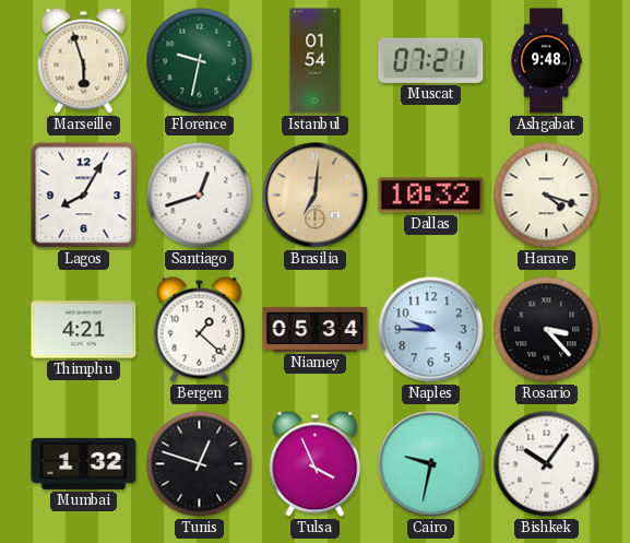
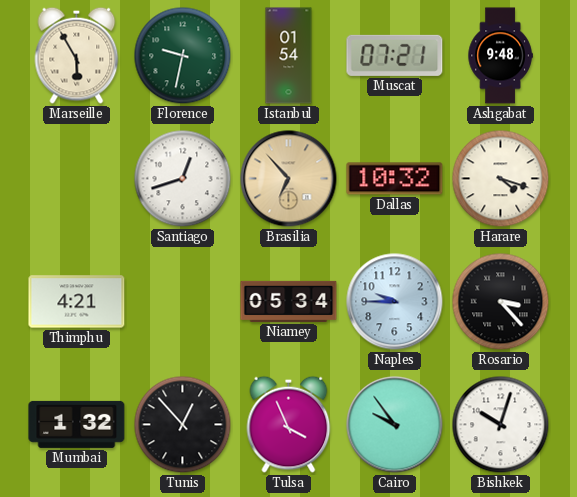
Marseille: 5:57 -> 5:55 (77, 55)
Lagos: 8:05 -> none (84, 196)
Brasilia: 7:01 -> 6:53 (289, 179)
Bergen: 1:22 -> none (200, 329)
Tunis: 12:48 -> 12:53 (183, 425)
Cairo: 9:32 -> 9:54 (395, 425)
Bishkek: 10:06 -> 10:03 (501, 425)
